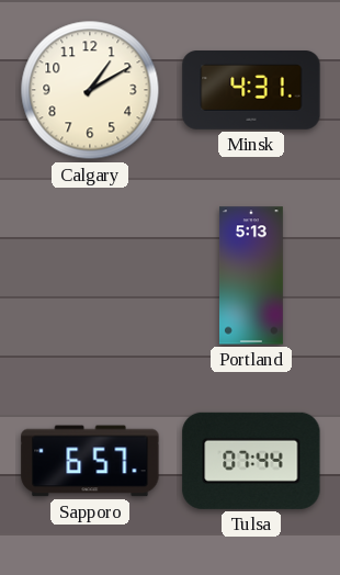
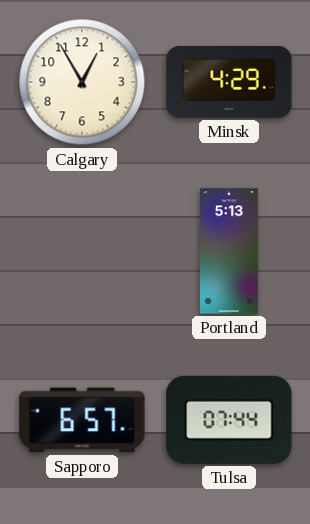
Calgary: 1:10 -> 12:55 (82, 82)
Minsk: 4:31 -> 4:29 (229, 83)
